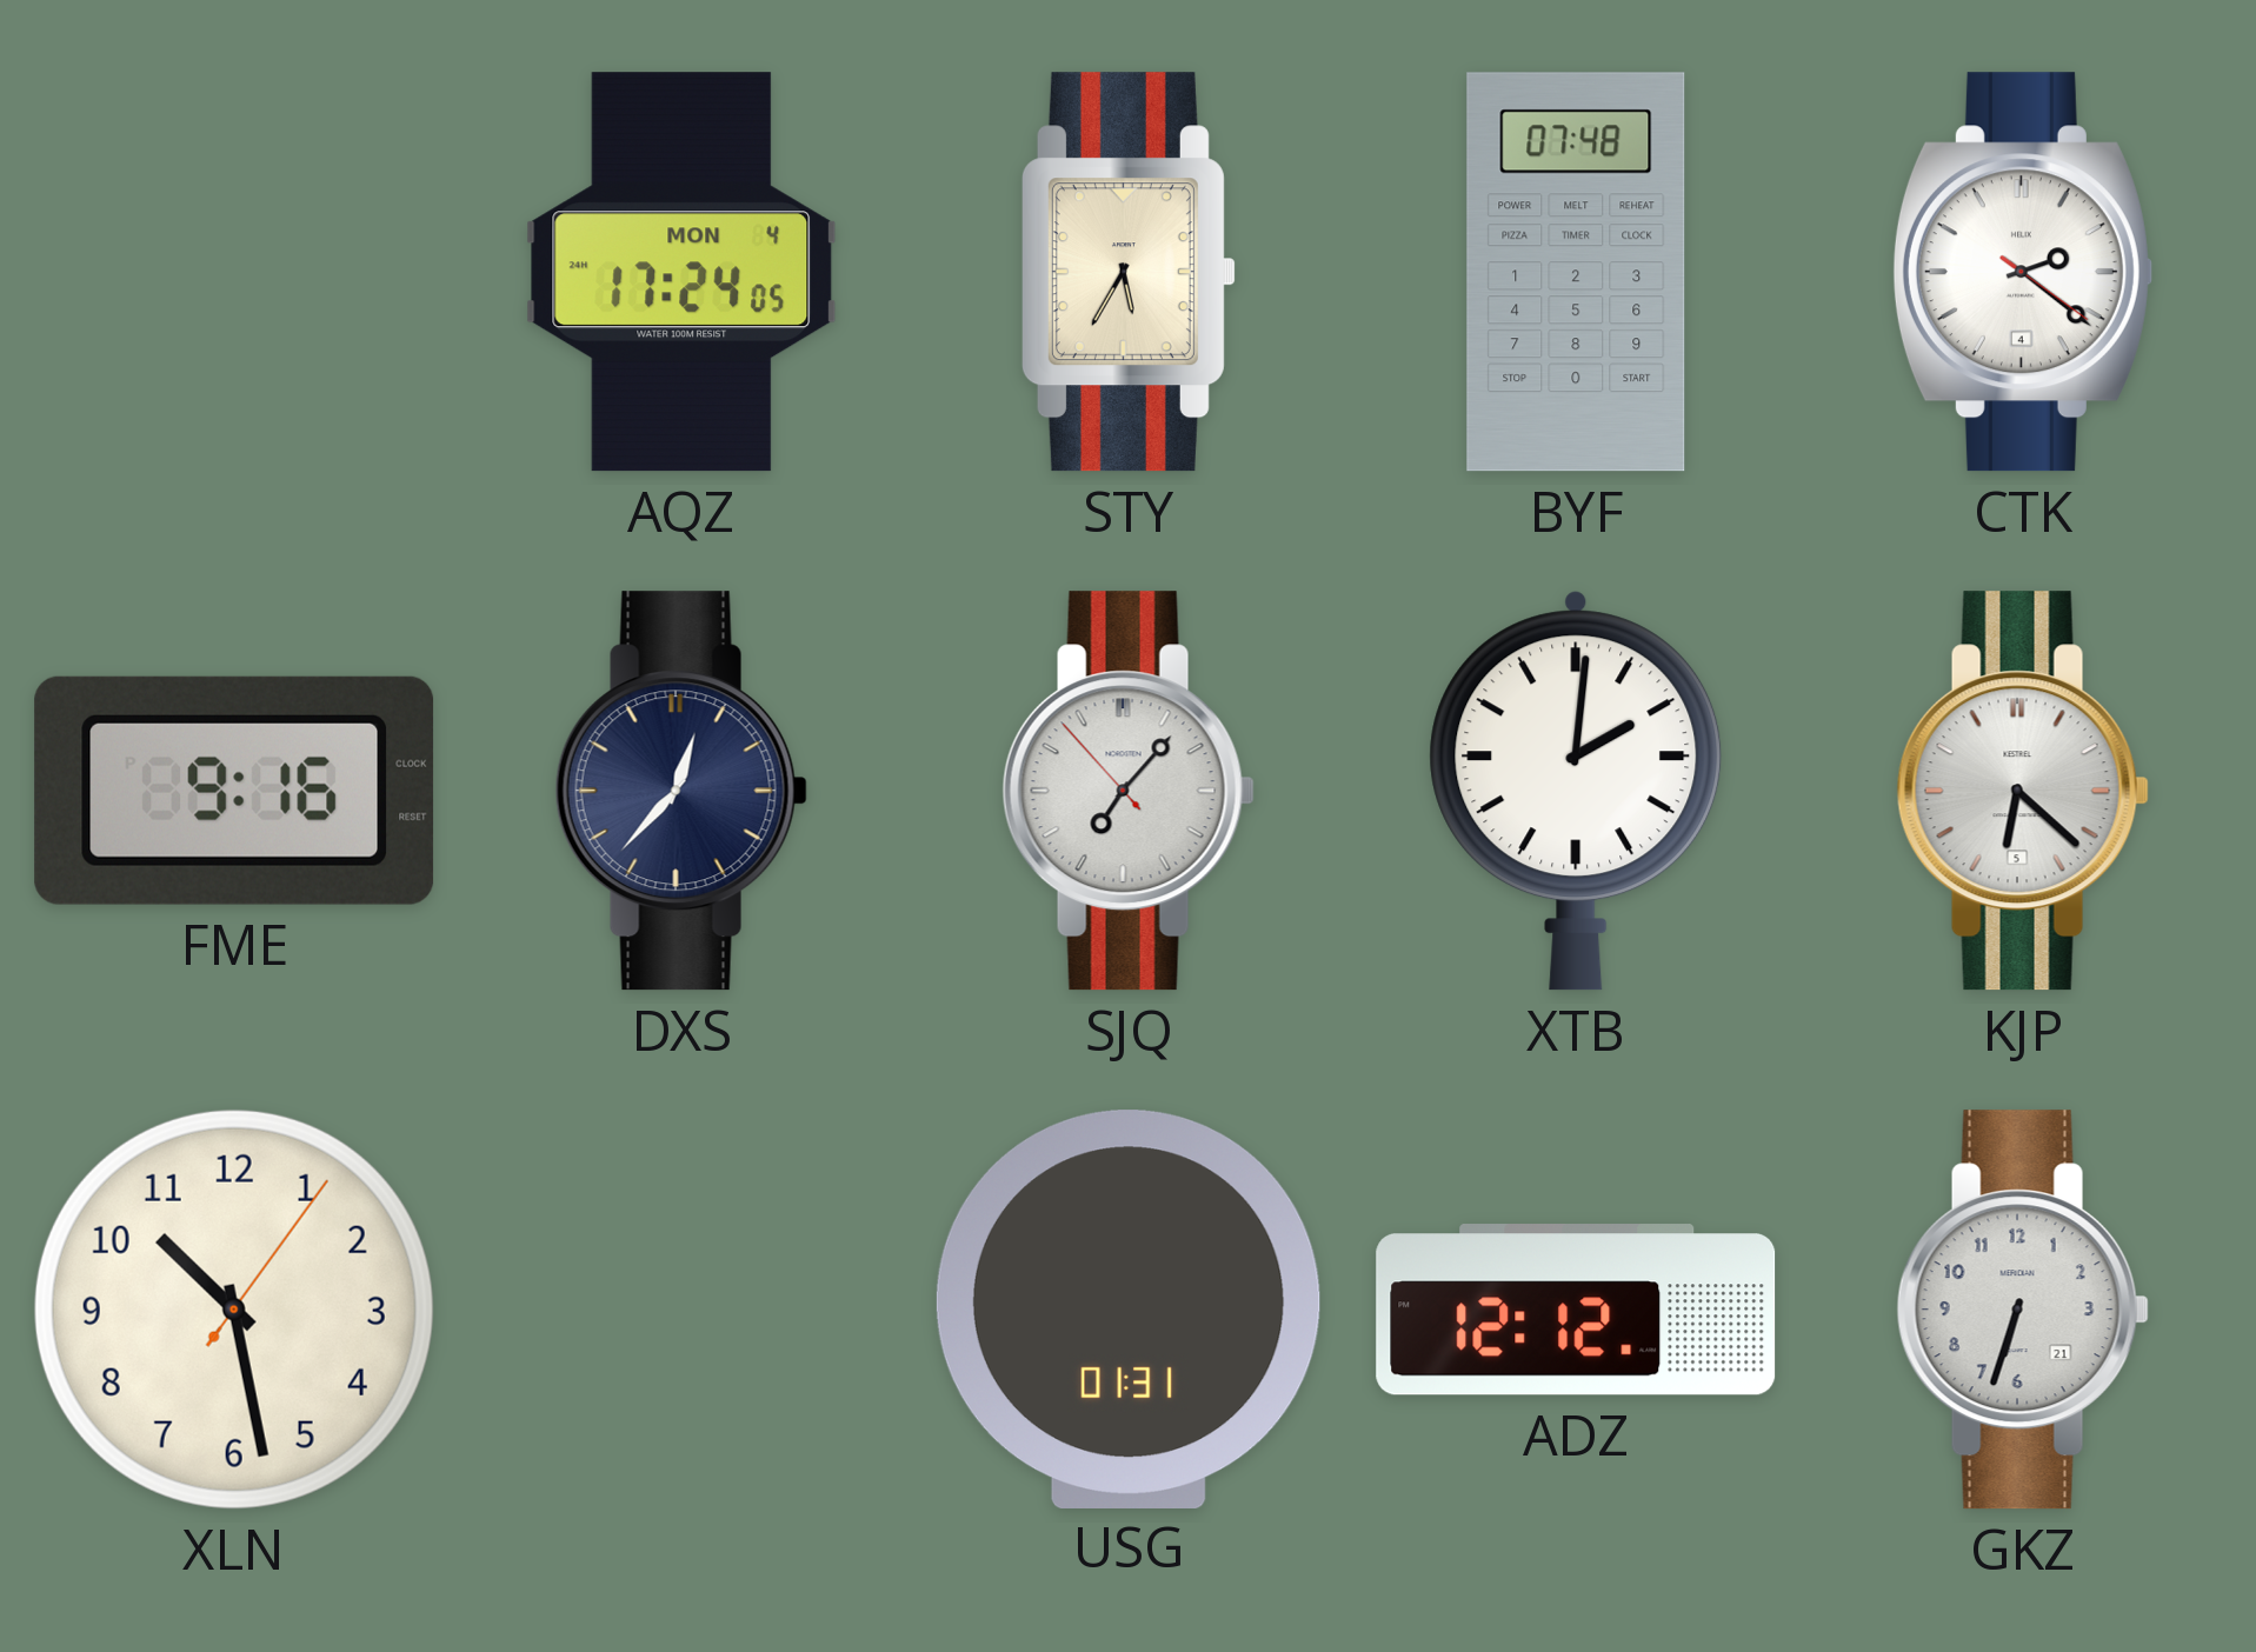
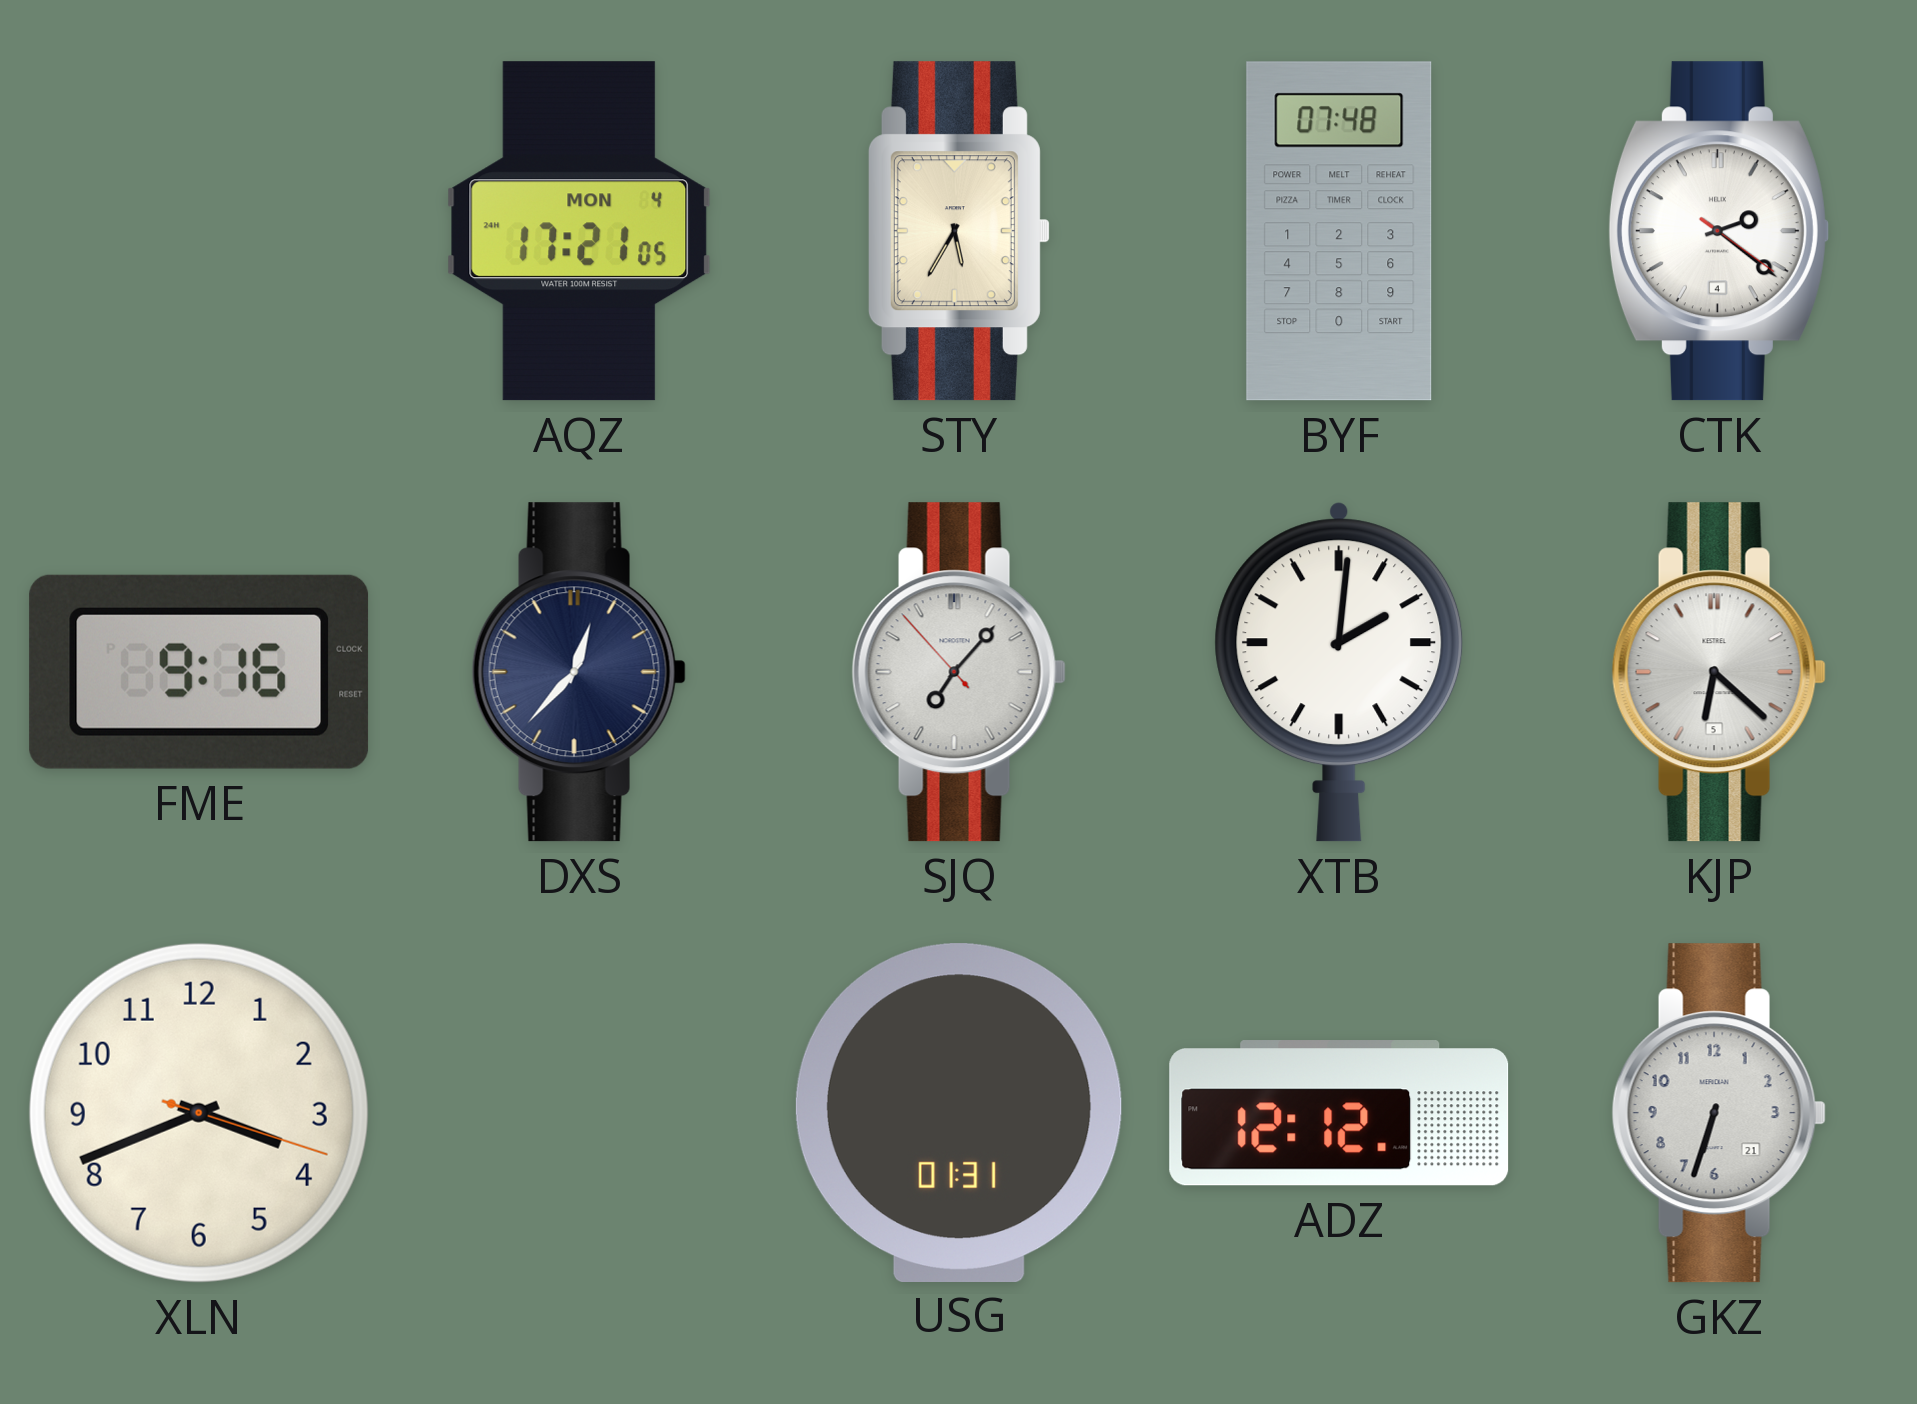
AQZ: 17:24 -> 17:21 (579, 231)
XLN: 10:28 -> 3:41 (199, 1113)
